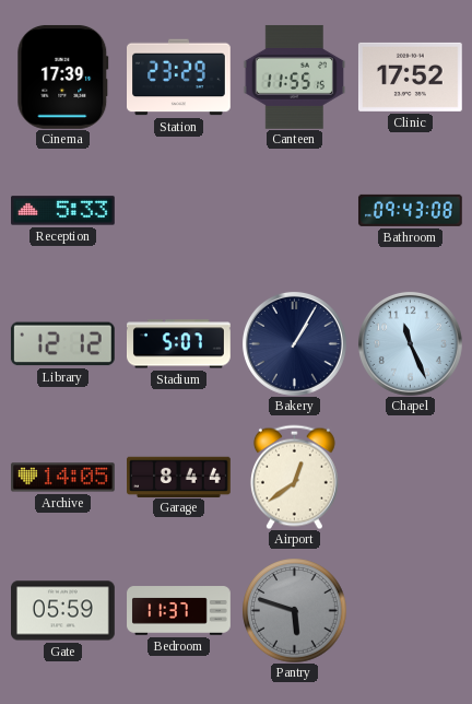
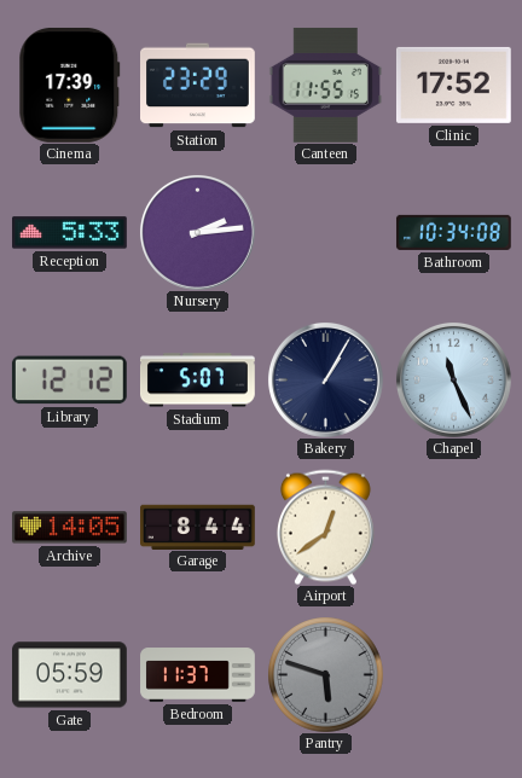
Nursery: none -> 2:14 (197, 232)
Bathroom: 09:43 -> 10:34 (453, 232)
